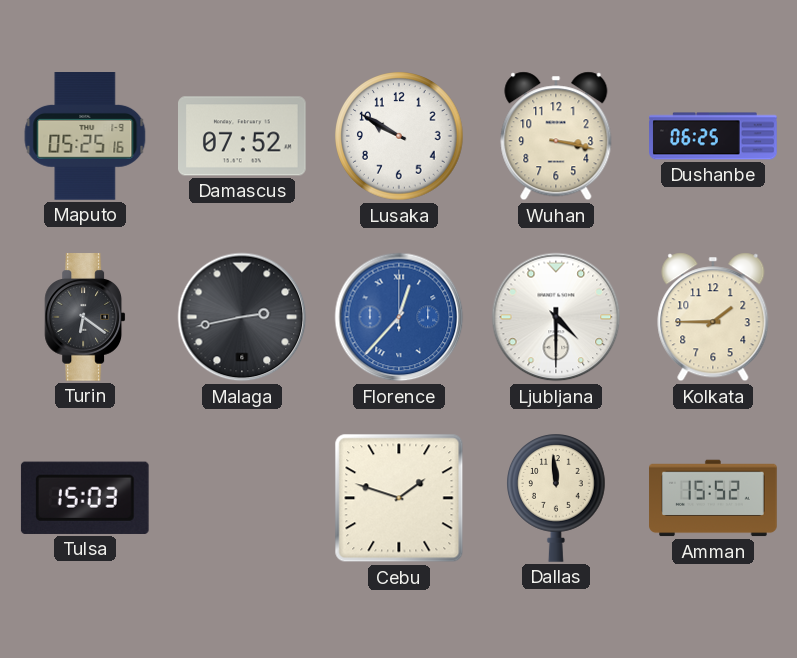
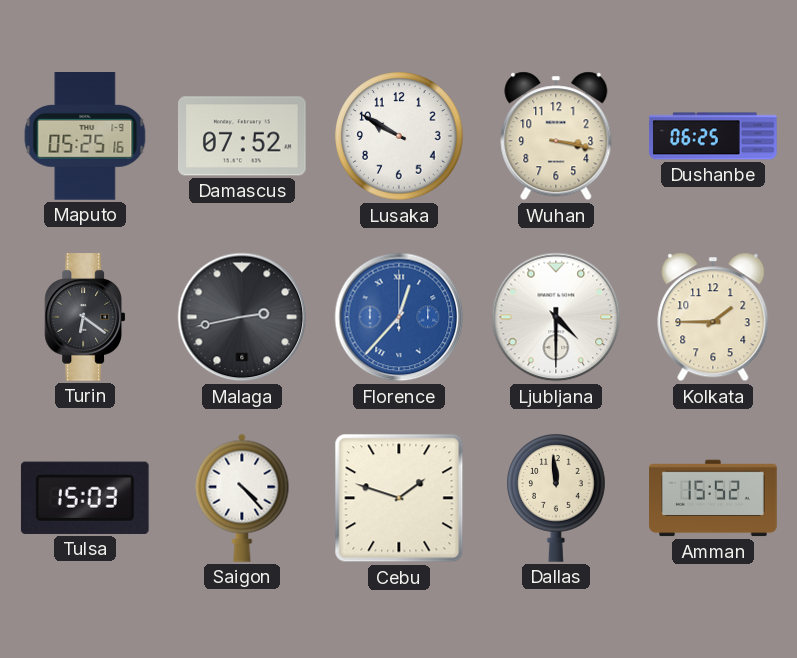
Saigon: none -> 4:23 (242, 498)
